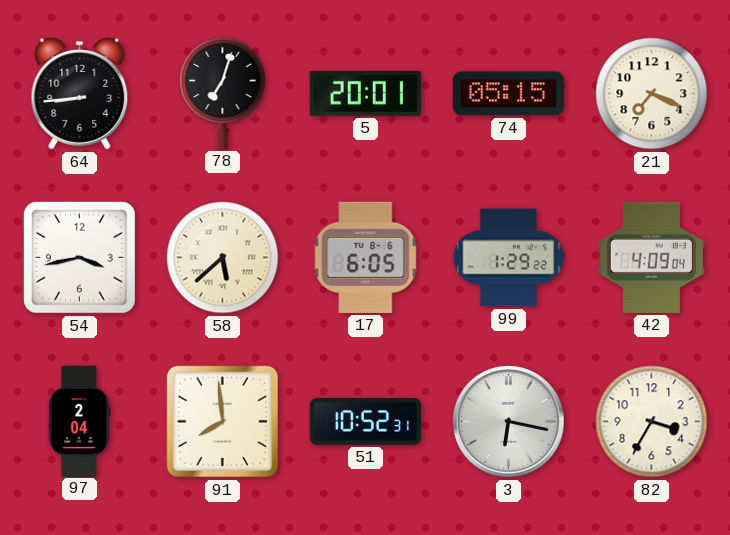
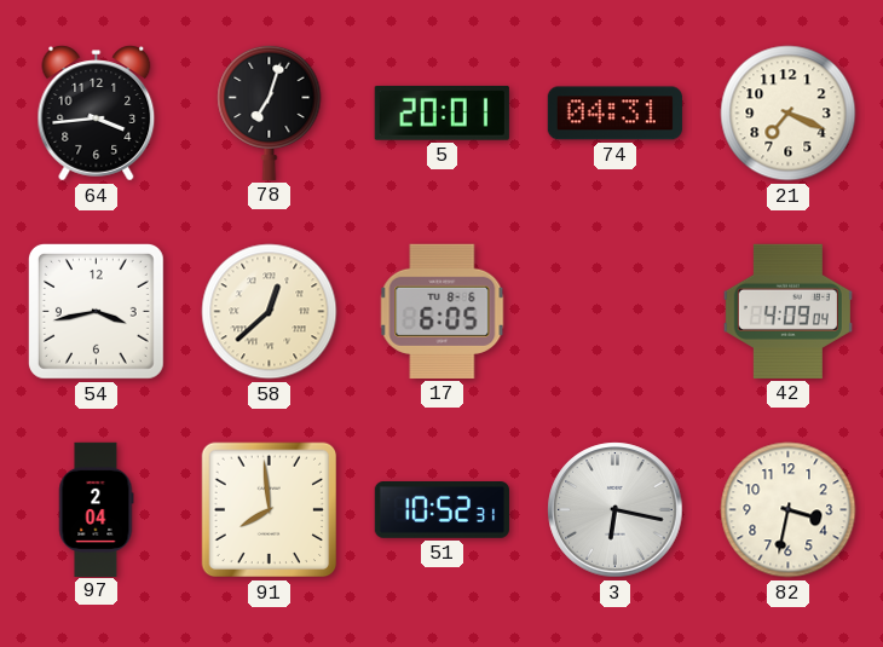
64: 8:44 -> 3:44 (97, 114)
74: 05:15 -> 04:31 (614, 114)
58: 5:38 -> 12:38 (270, 312)
99: 1:29 -> none (509, 258)
82: 3:35 -> 3:32 (789, 510)
